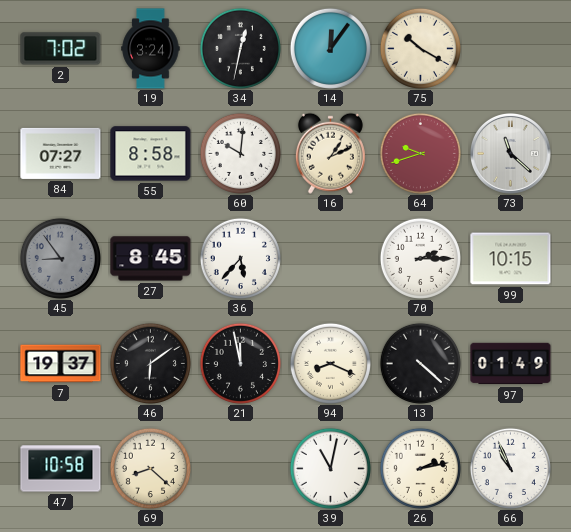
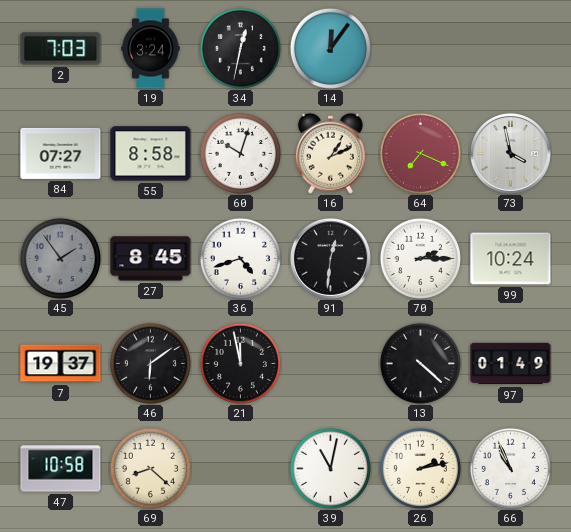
2: 7:02 -> 7:03 (61, 49)
75: 10:20 -> none (420, 48)
60: 10:01 -> 10:03 (240, 153)
64: 9:42 -> 7:19 (420, 153)
73: 11:22 -> 3:58 (510, 153)
45: 8:54 -> 1:54 (60, 258)
36: 5:37 -> 4:42 (240, 258)
91: none -> 12:31 (330, 258)
99: 10:15 -> 10:24 (511, 259)
94: 8:19 -> none (330, 363)
